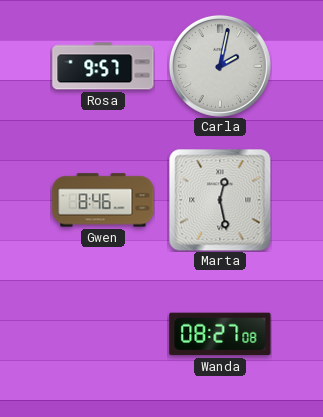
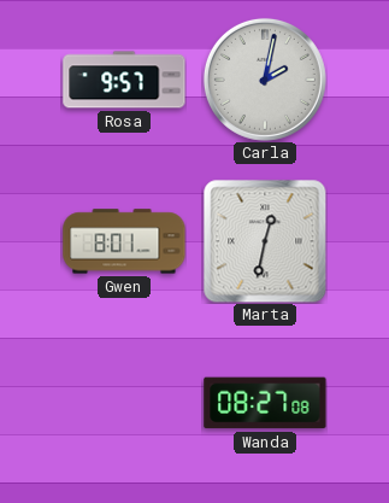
Gwen: 8:46 -> 8:01 (124, 241)
Marta: 12:28 -> 12:32 (265, 241)
